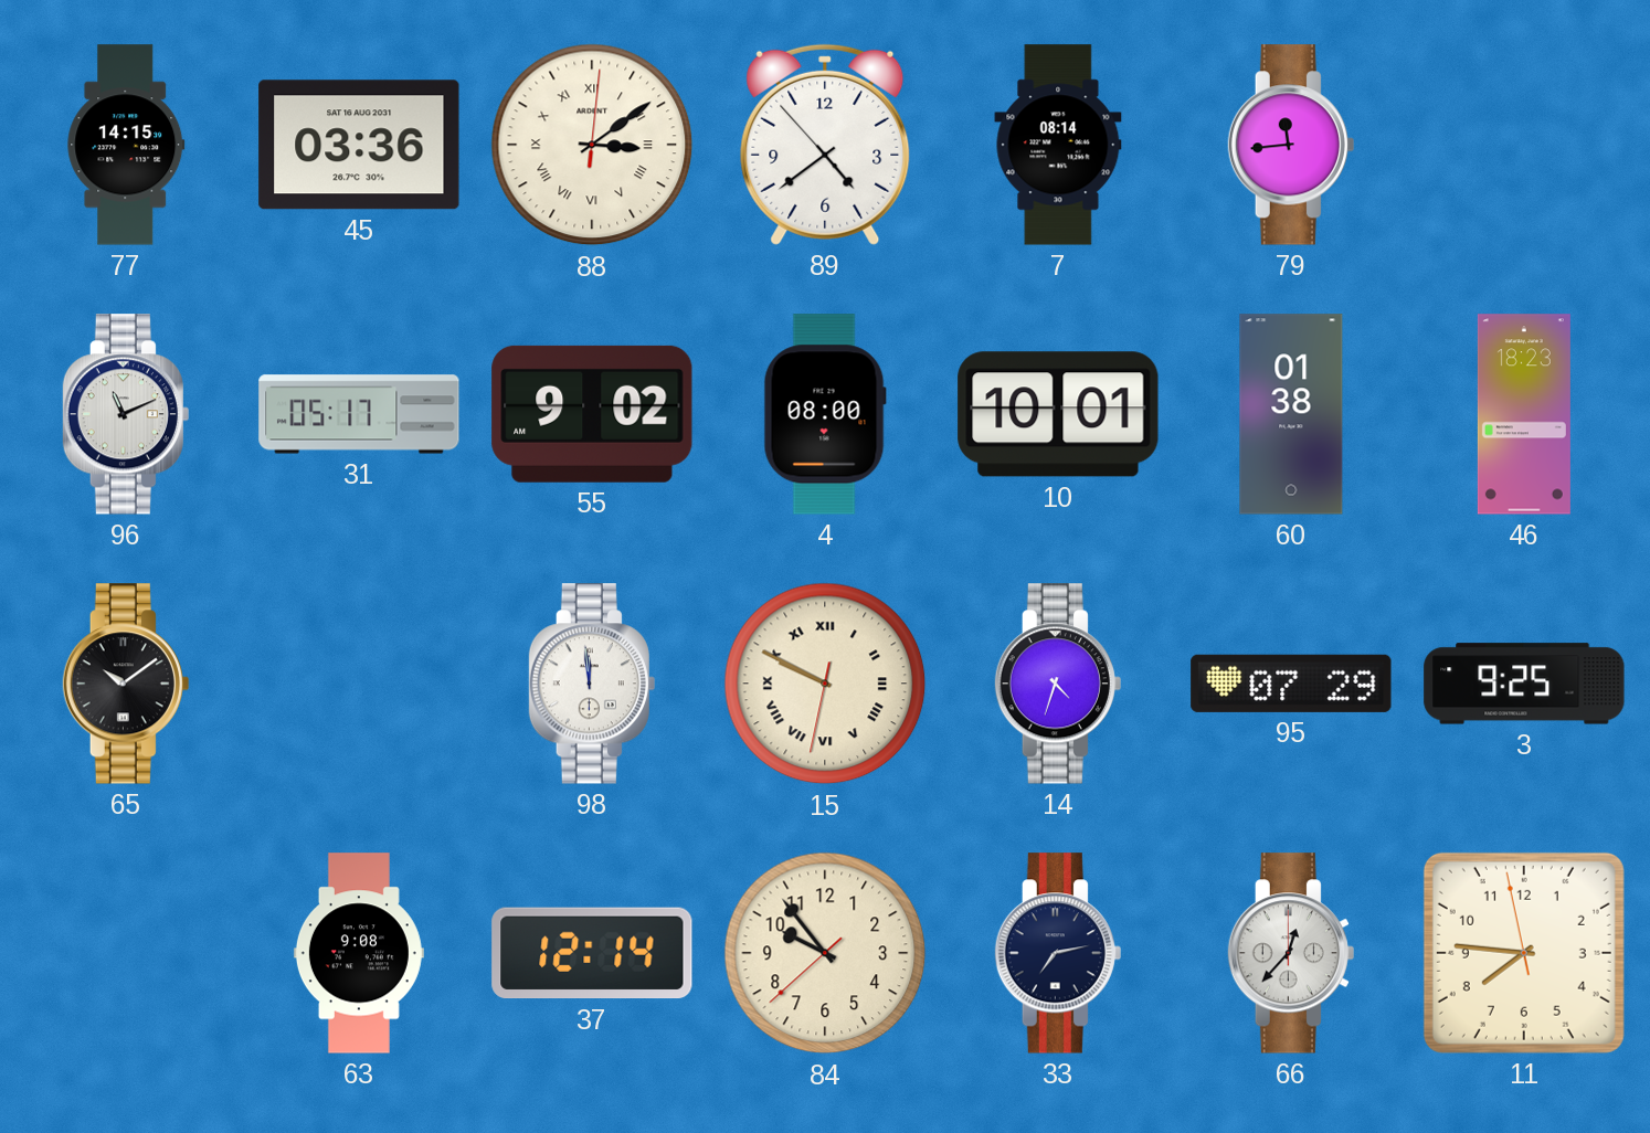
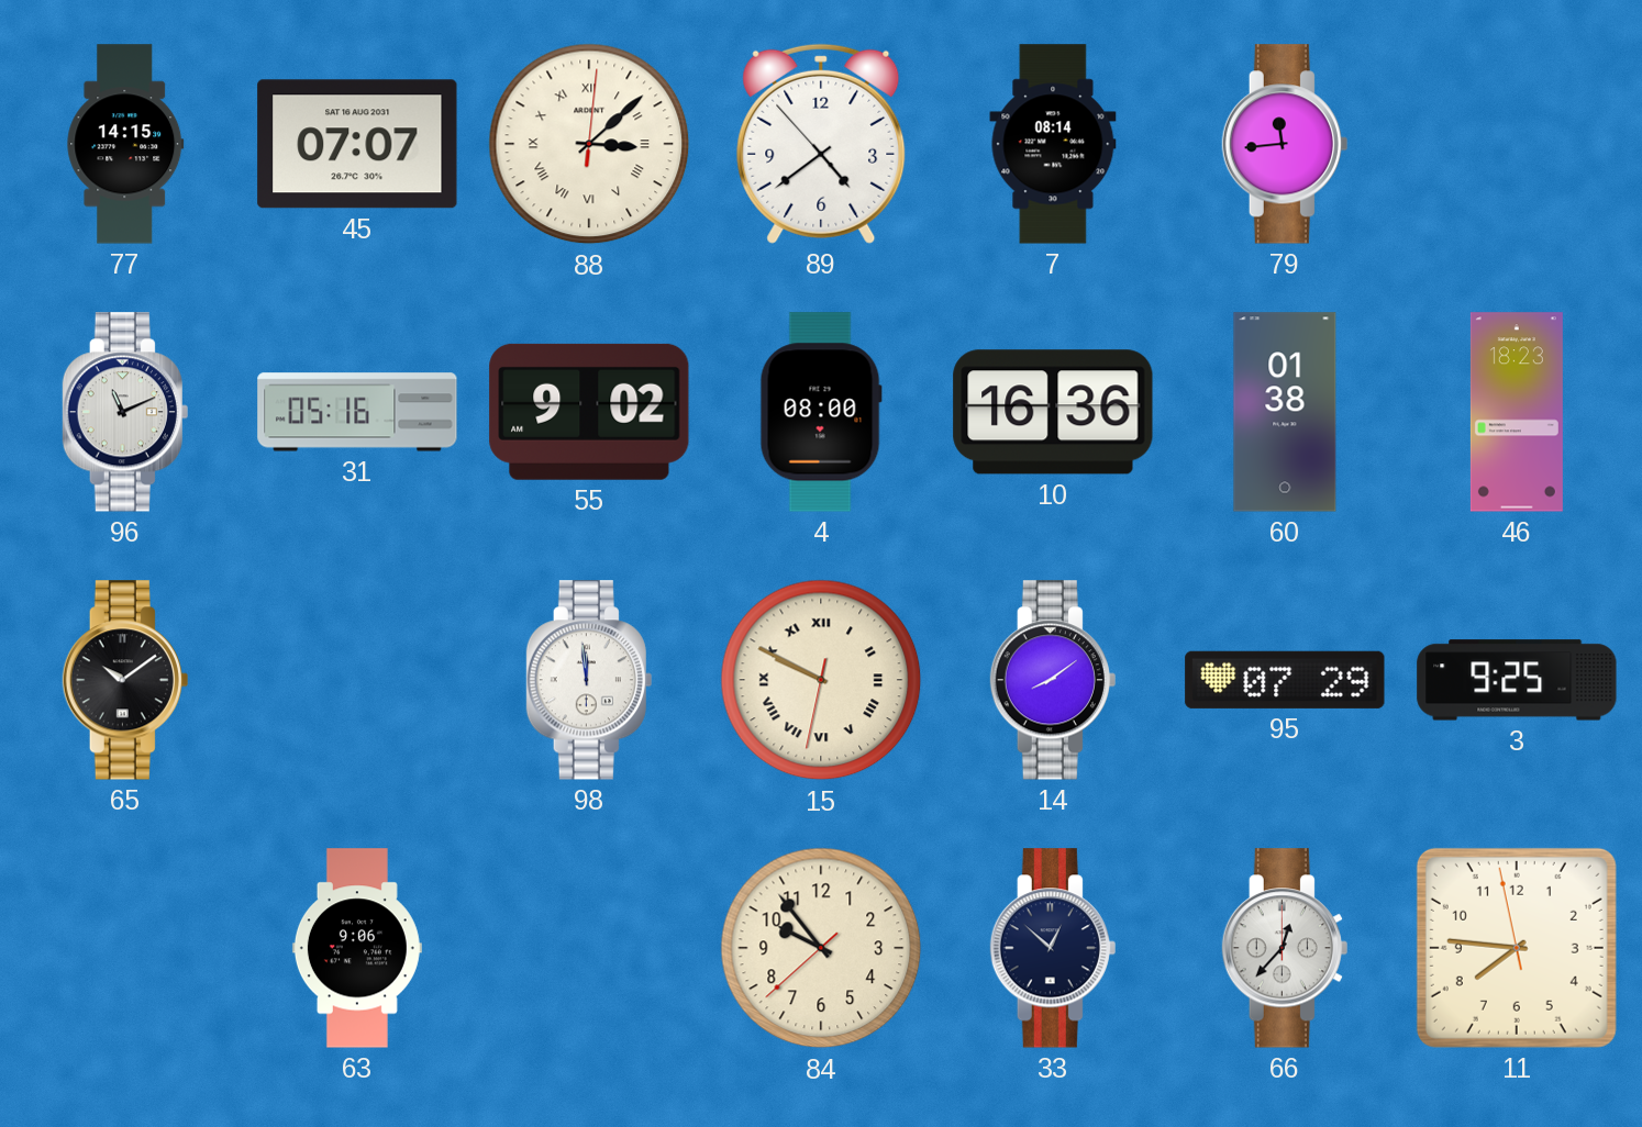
45: 03:36 -> 07:07 (357, 144)
88: 3:09 -> 3:08 (589, 144)
31: 05:17 -> 05:16 (357, 412)
10: 10:01 -> 16:36 (1053, 412)
14: 4:33 -> 8:09 (1053, 680)
63: 9:08 -> 9:06 (357, 948)
37: 12:14 -> none (592, 953)
33: 7:13 -> 12:52 (1053, 948)
